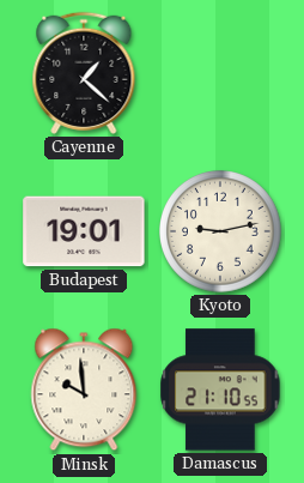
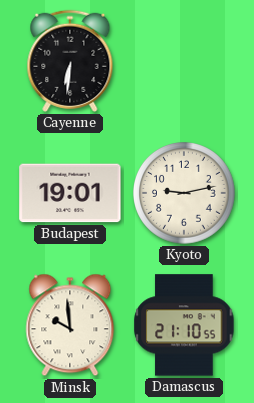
Cayenne: 1:22 -> 6:31 (70, 61)
